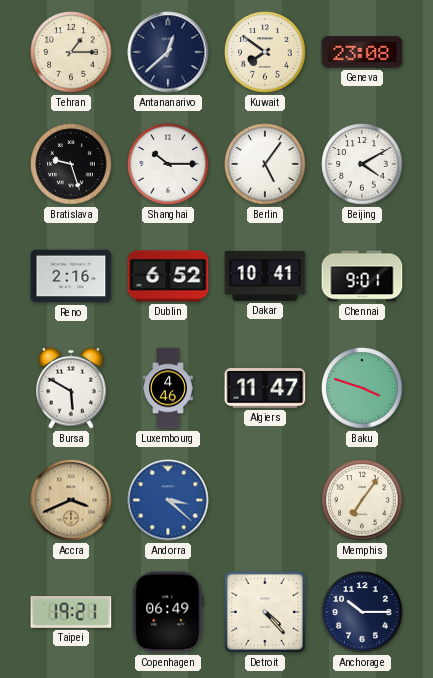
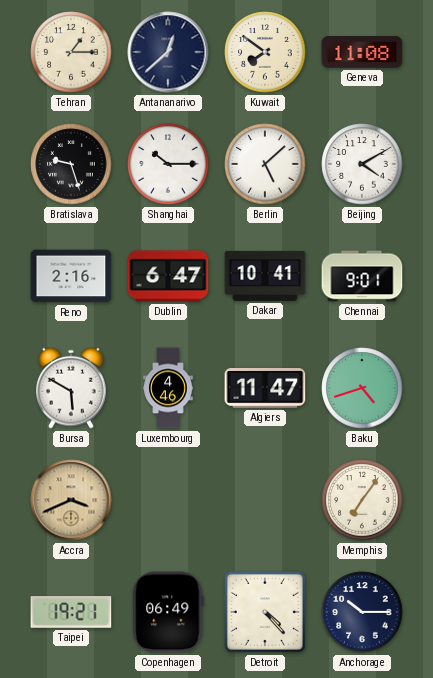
Geneva: 23:08 -> 11:08 (362, 52)
Berlin: 5:06 -> 5:08 (265, 164)
Dublin: 6:52 -> 6:47 (168, 276)
Baku: 3:48 -> 4:42 (362, 388)
Andorra: 3:22 -> none (168, 500)
